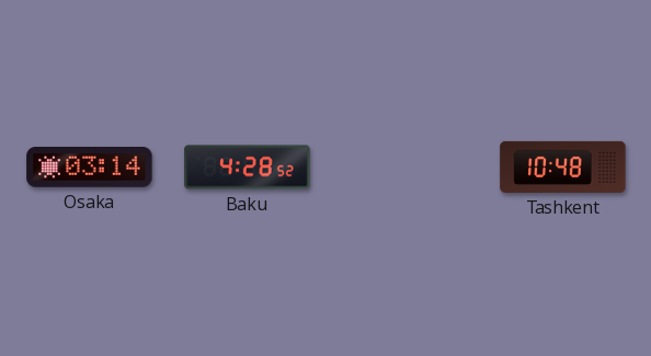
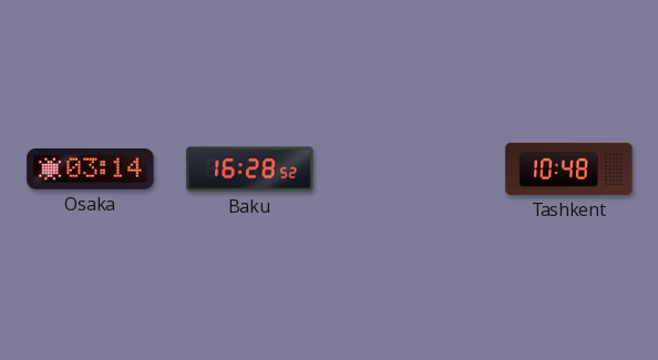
Baku: 4:28 -> 16:28 (250, 169)
